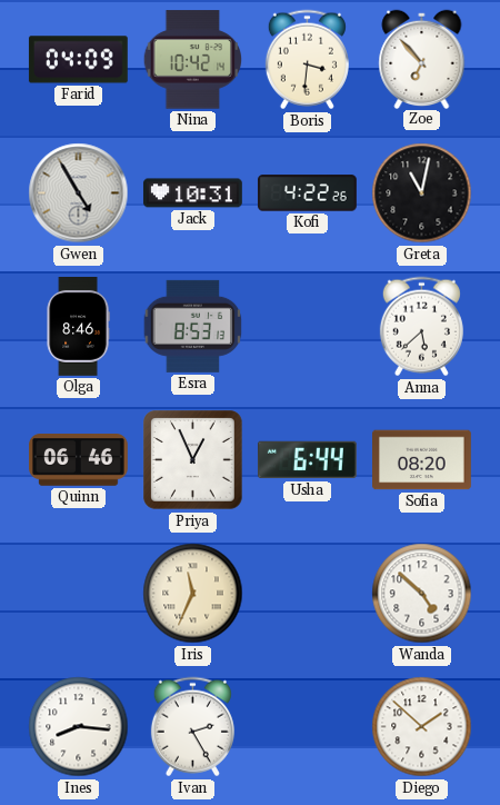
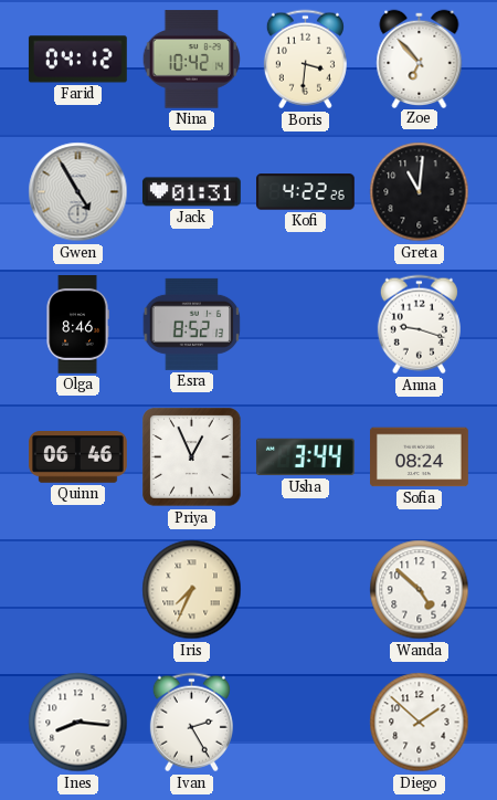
Farid: 04:09 -> 04:12 (77, 60)
Jack: 10:31 -> 01:31 (191, 192)
Greta: 11:02 -> 11:01 (420, 192)
Esra: 8:53 -> 8:52 (192, 324)
Anna: 5:38 -> 9:18 (419, 325)
Usha: 6:44 -> 3:44 (305, 457)
Sofia: 08:20 -> 08:24 (420, 457)
Iris: 11:34 -> 7:34 (192, 590)
